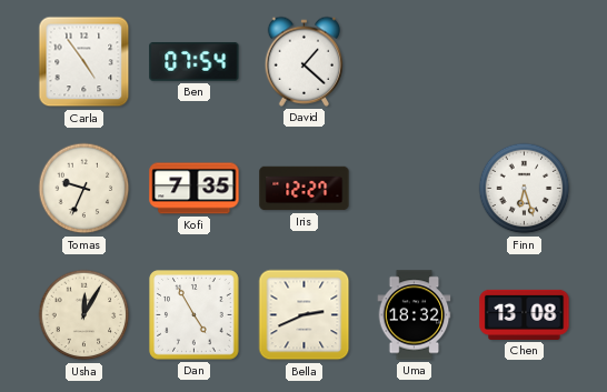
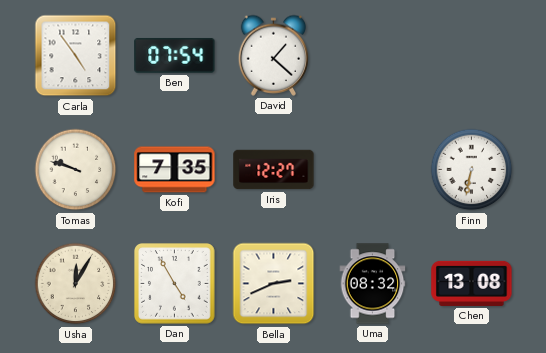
Tomas: 9:34 -> 9:48 (76, 170)
Finn: 6:27 -> 6:32 (472, 170)
Uma: 18:32 -> 08:32 (373, 284)
